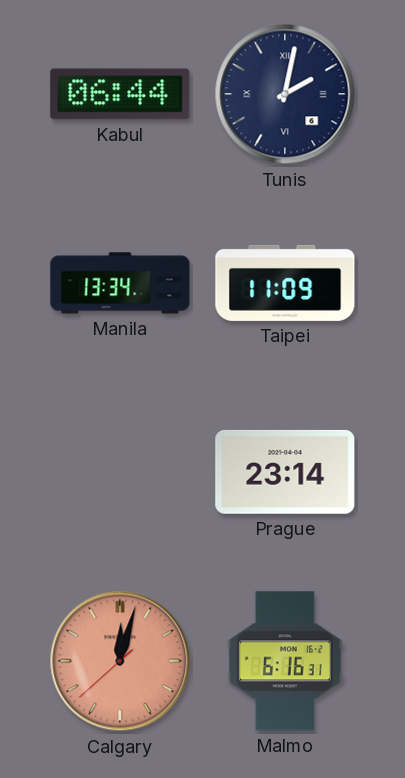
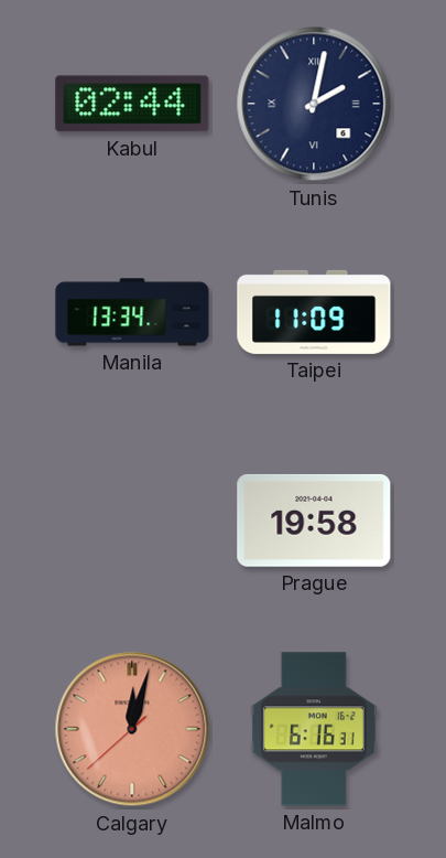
Kabul: 06:44 -> 02:44 (132, 104)
Prague: 23:14 -> 19:58 (314, 521)
